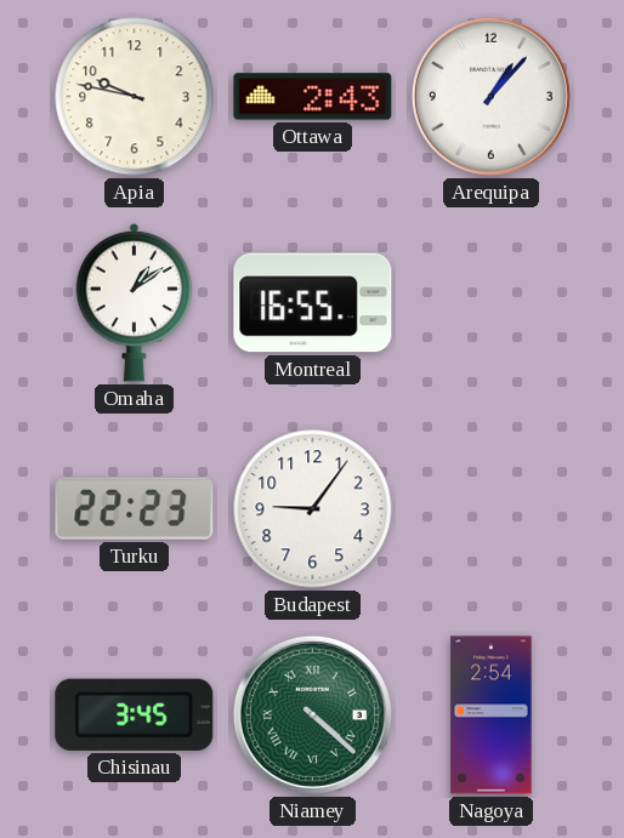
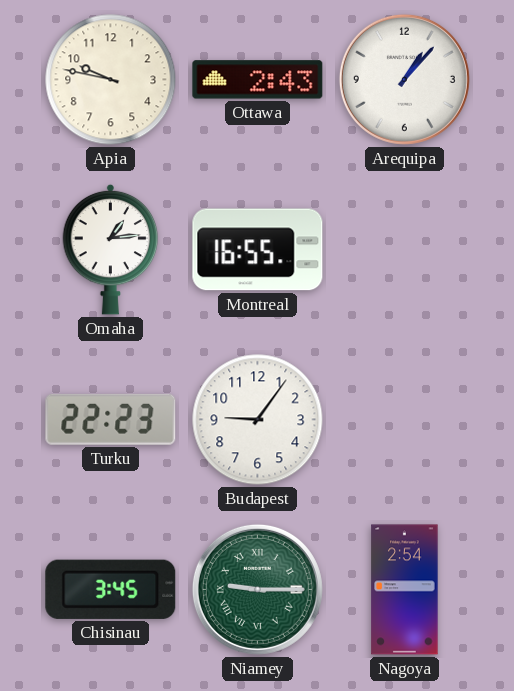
Omaha: 1:09 -> 1:14 (111, 249)
Niamey: 4:22 -> 9:15 (257, 589)
